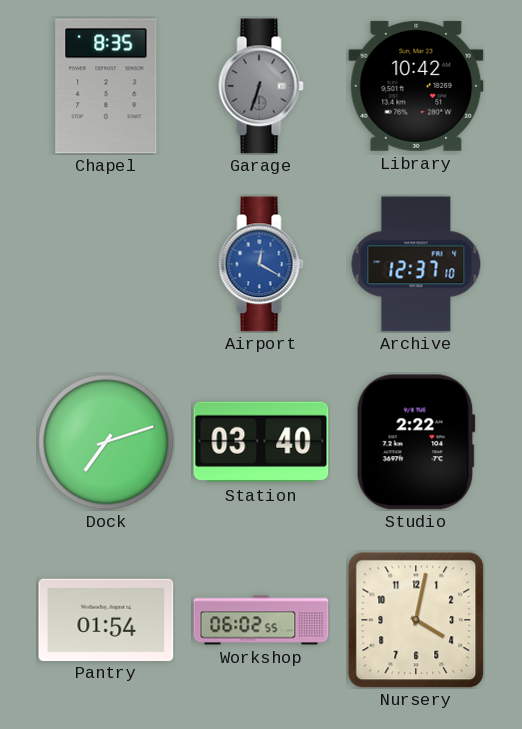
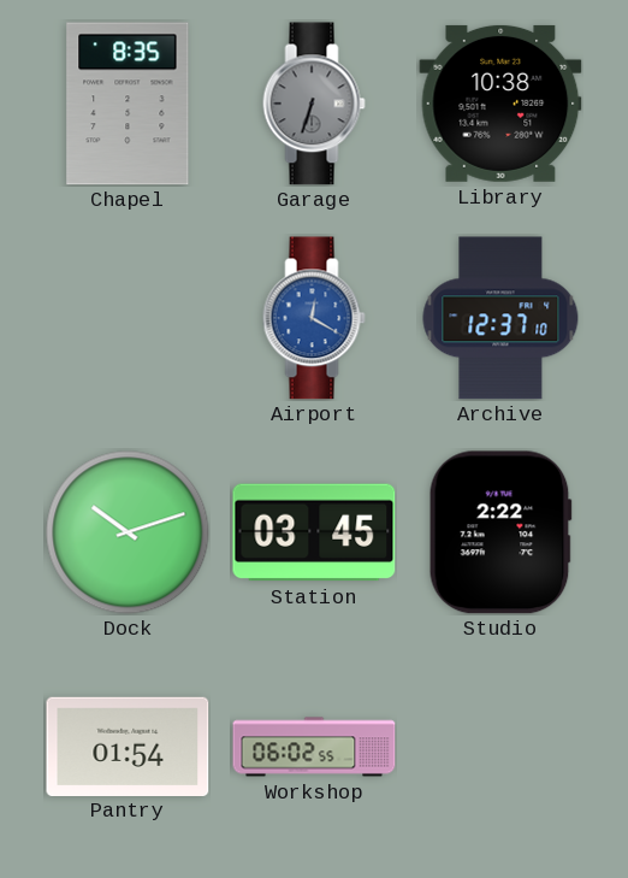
Library: 10:42 -> 10:38 (500, 104)
Dock: 7:12 -> 10:12 (128, 532)
Station: 03:40 -> 03:45 (314, 532)
Nursery: 4:02 -> none (416, 620)
